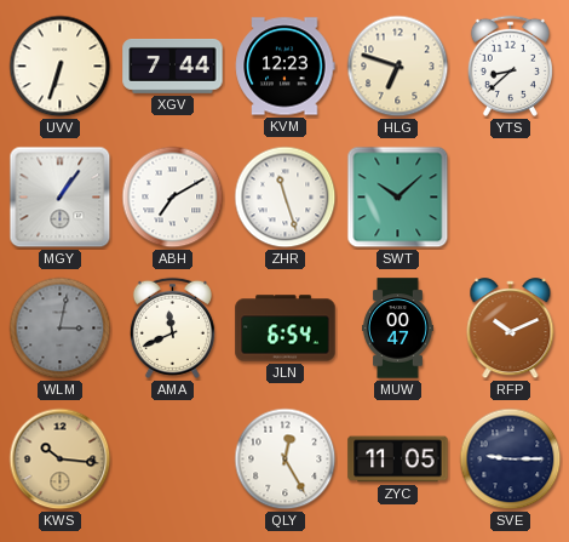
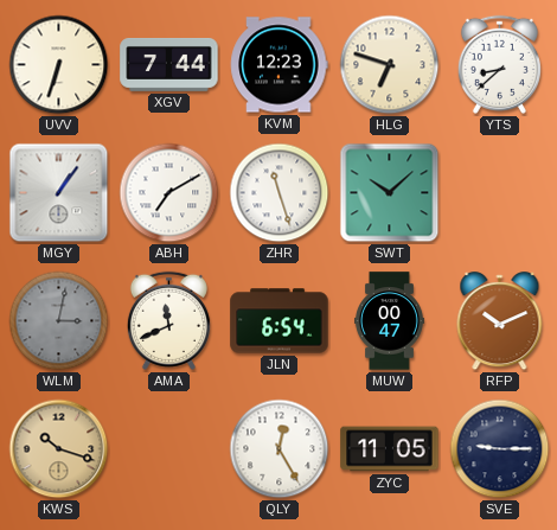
KWS: 10:16 -> 10:18 (59, 449)
